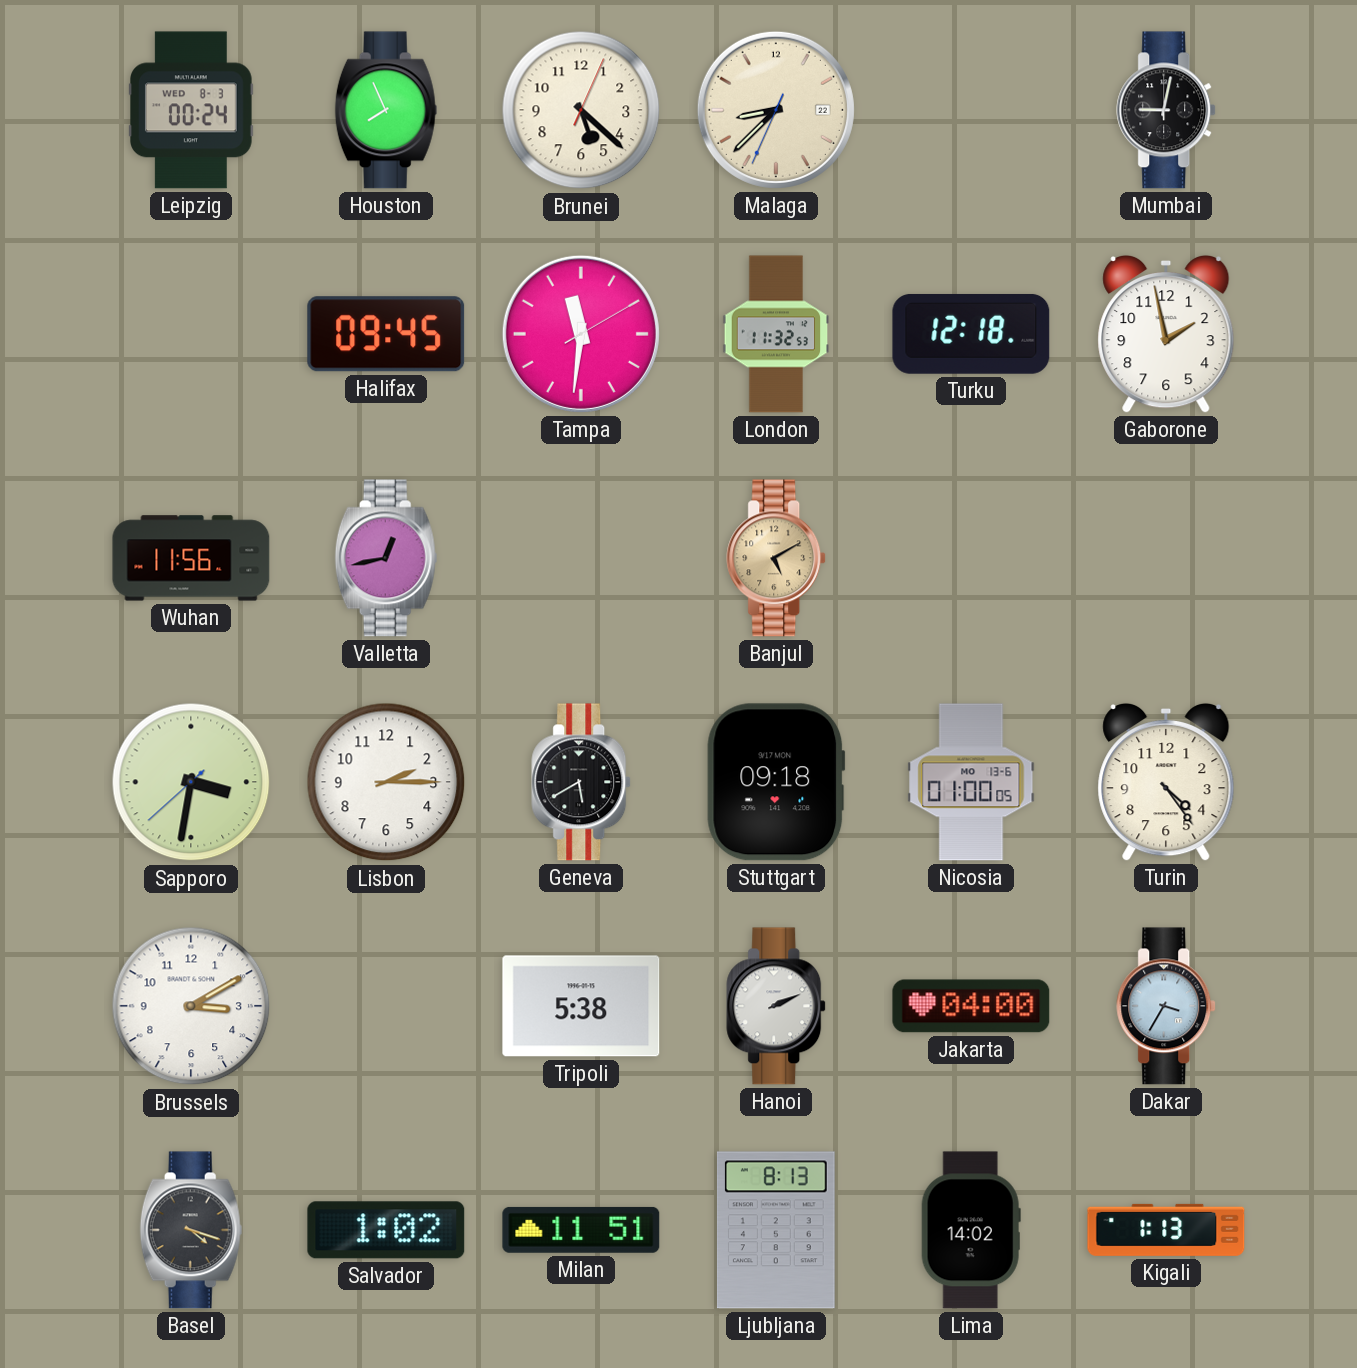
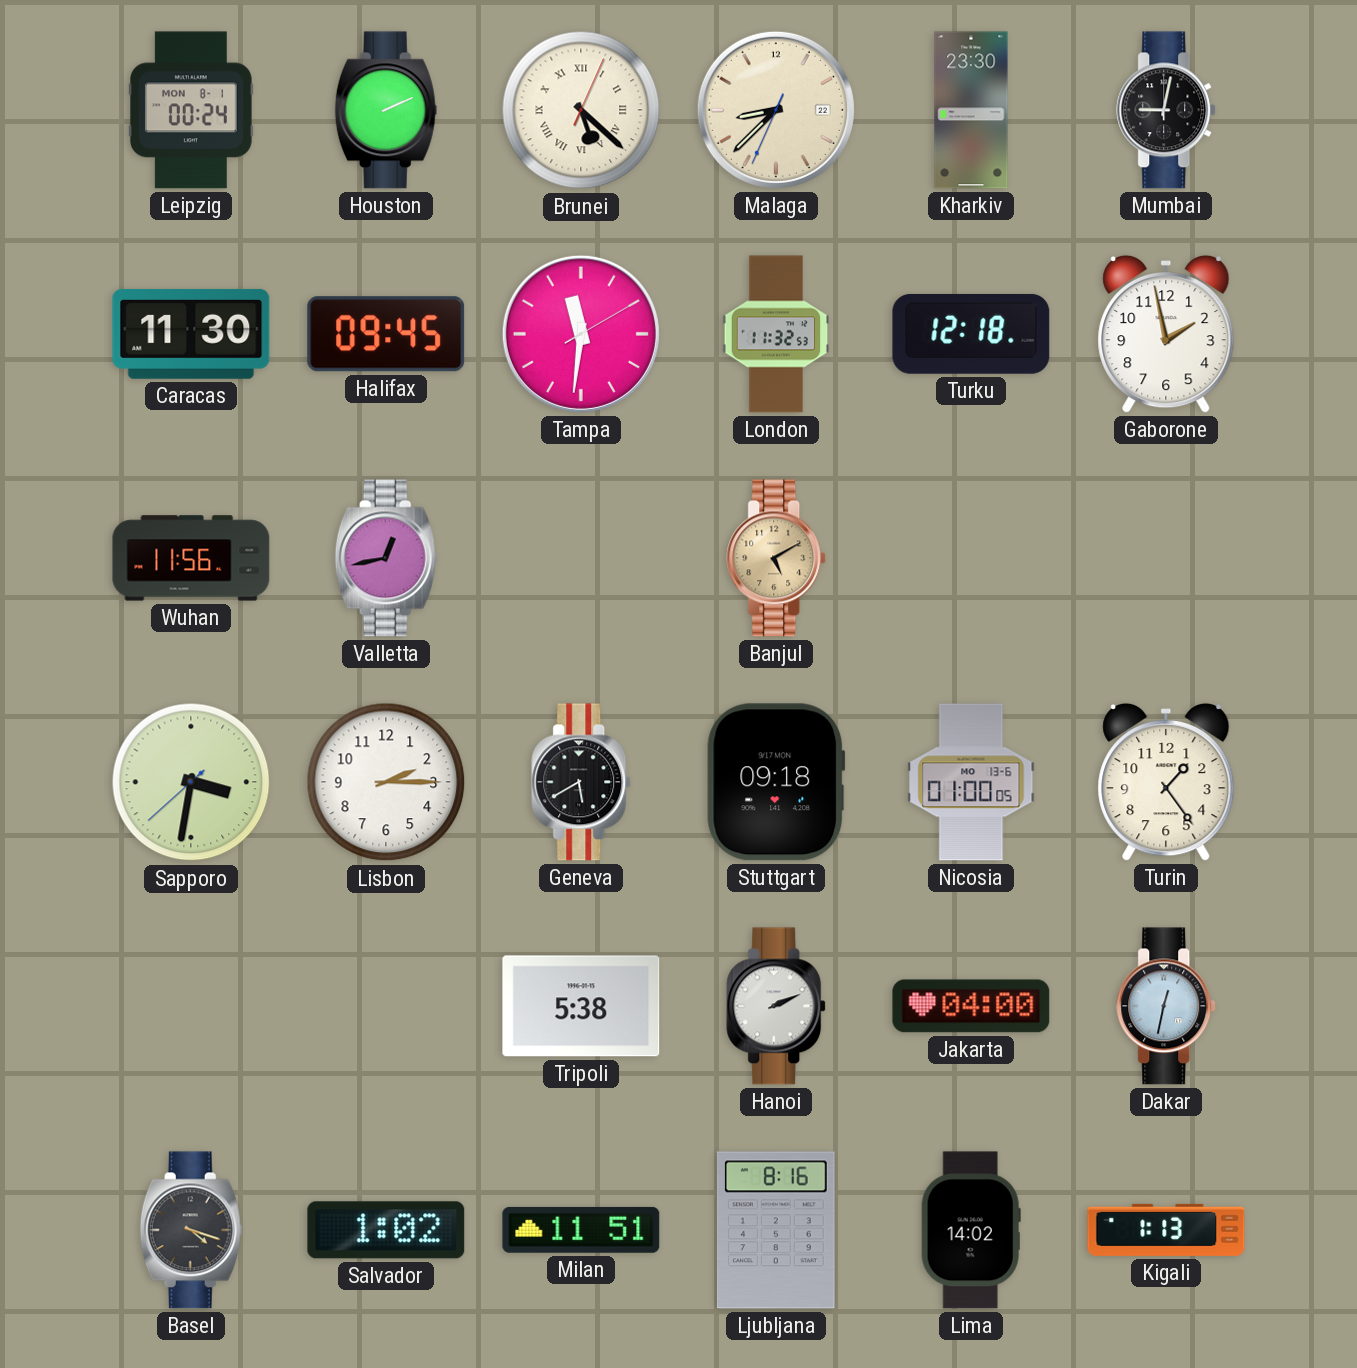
Leipzig date: WED 8-3 -> MON 8-1 (192, 110)
Houston: 7:56 -> 2:11 (386, 110)
Brunei numerals: Arabic -> Roman (581, 110)
Kharkiv: none -> 23:30 (971, 110)
Caracas: none -> 11:30 (191, 334)
Turin: 4:24 -> 1:24 (1166, 782)
Brussels: 3:10 -> none (191, 1006)
Dakar: 3:35 -> 12:32 (1167, 1006)
Ljubljana: 8:13 -> 8:16 (776, 1230)
